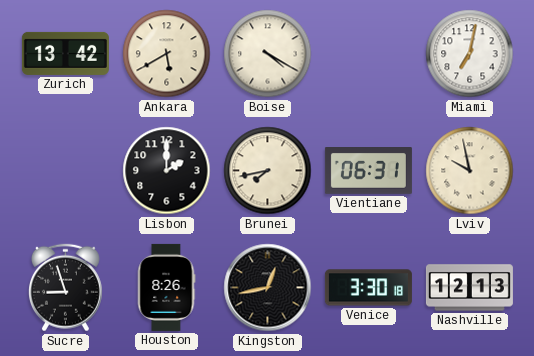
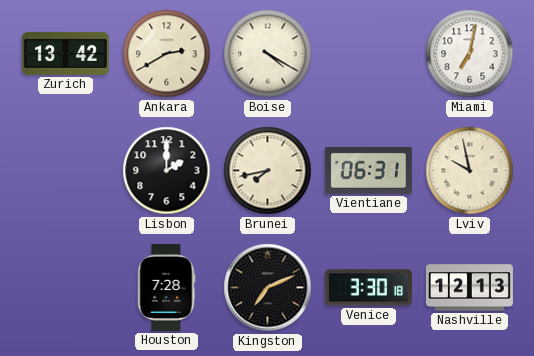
Ankara: 5:40 -> 2:40 (167, 54)
Sucre: 8:57 -> none (65, 288)
Houston: 8:26 -> 7:28 (166, 287)
Kingston: 12:43 -> 7:11 (268, 288)
